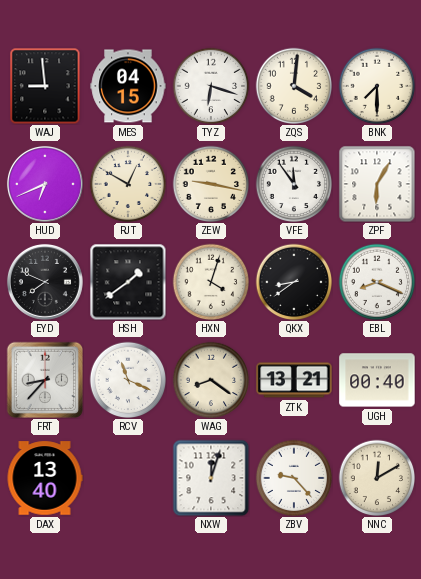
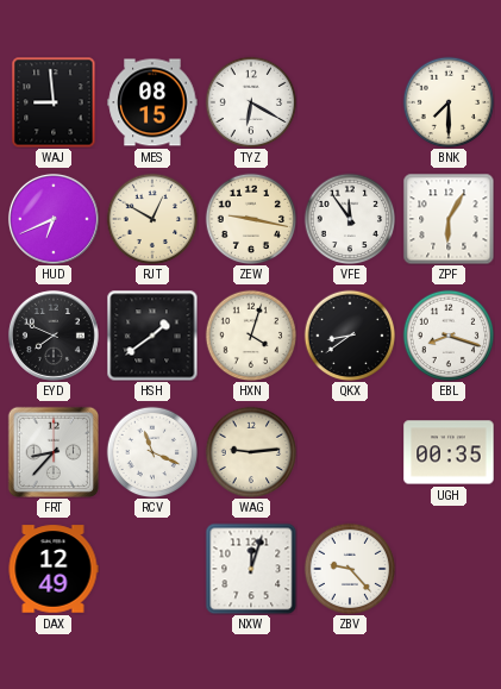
MES: 04:15 -> 08:15 (152, 102)
TYZ: 6:18 -> 6:20 (251, 102)
ZQS: 4:01 -> none (294, 86)
EBL: 8:19 -> 8:18 (449, 336)
WAG: 8:21 -> 9:14 (251, 452)
ZTK: 13:21 -> none (294, 380)
UGH: 00:40 -> 00:35 (449, 452)
DAX: 13:40 -> 12:49 (54, 569)
NNC: 12:10 -> none (377, 478)
